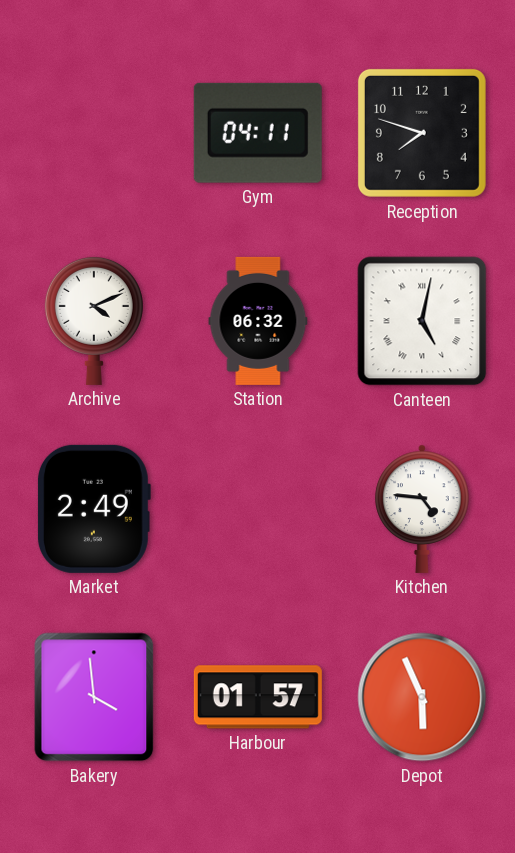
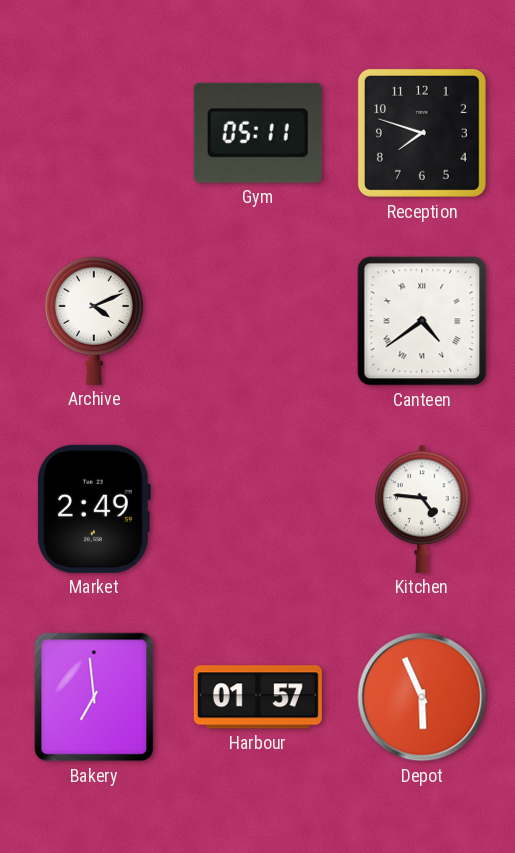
Gym: 04:11 -> 05:11 (258, 133)
Station: 06:32 -> none (258, 321)
Canteen: 5:02 -> 4:39 (422, 321)
Bakery: 3:59 -> 6:59 (94, 697)
